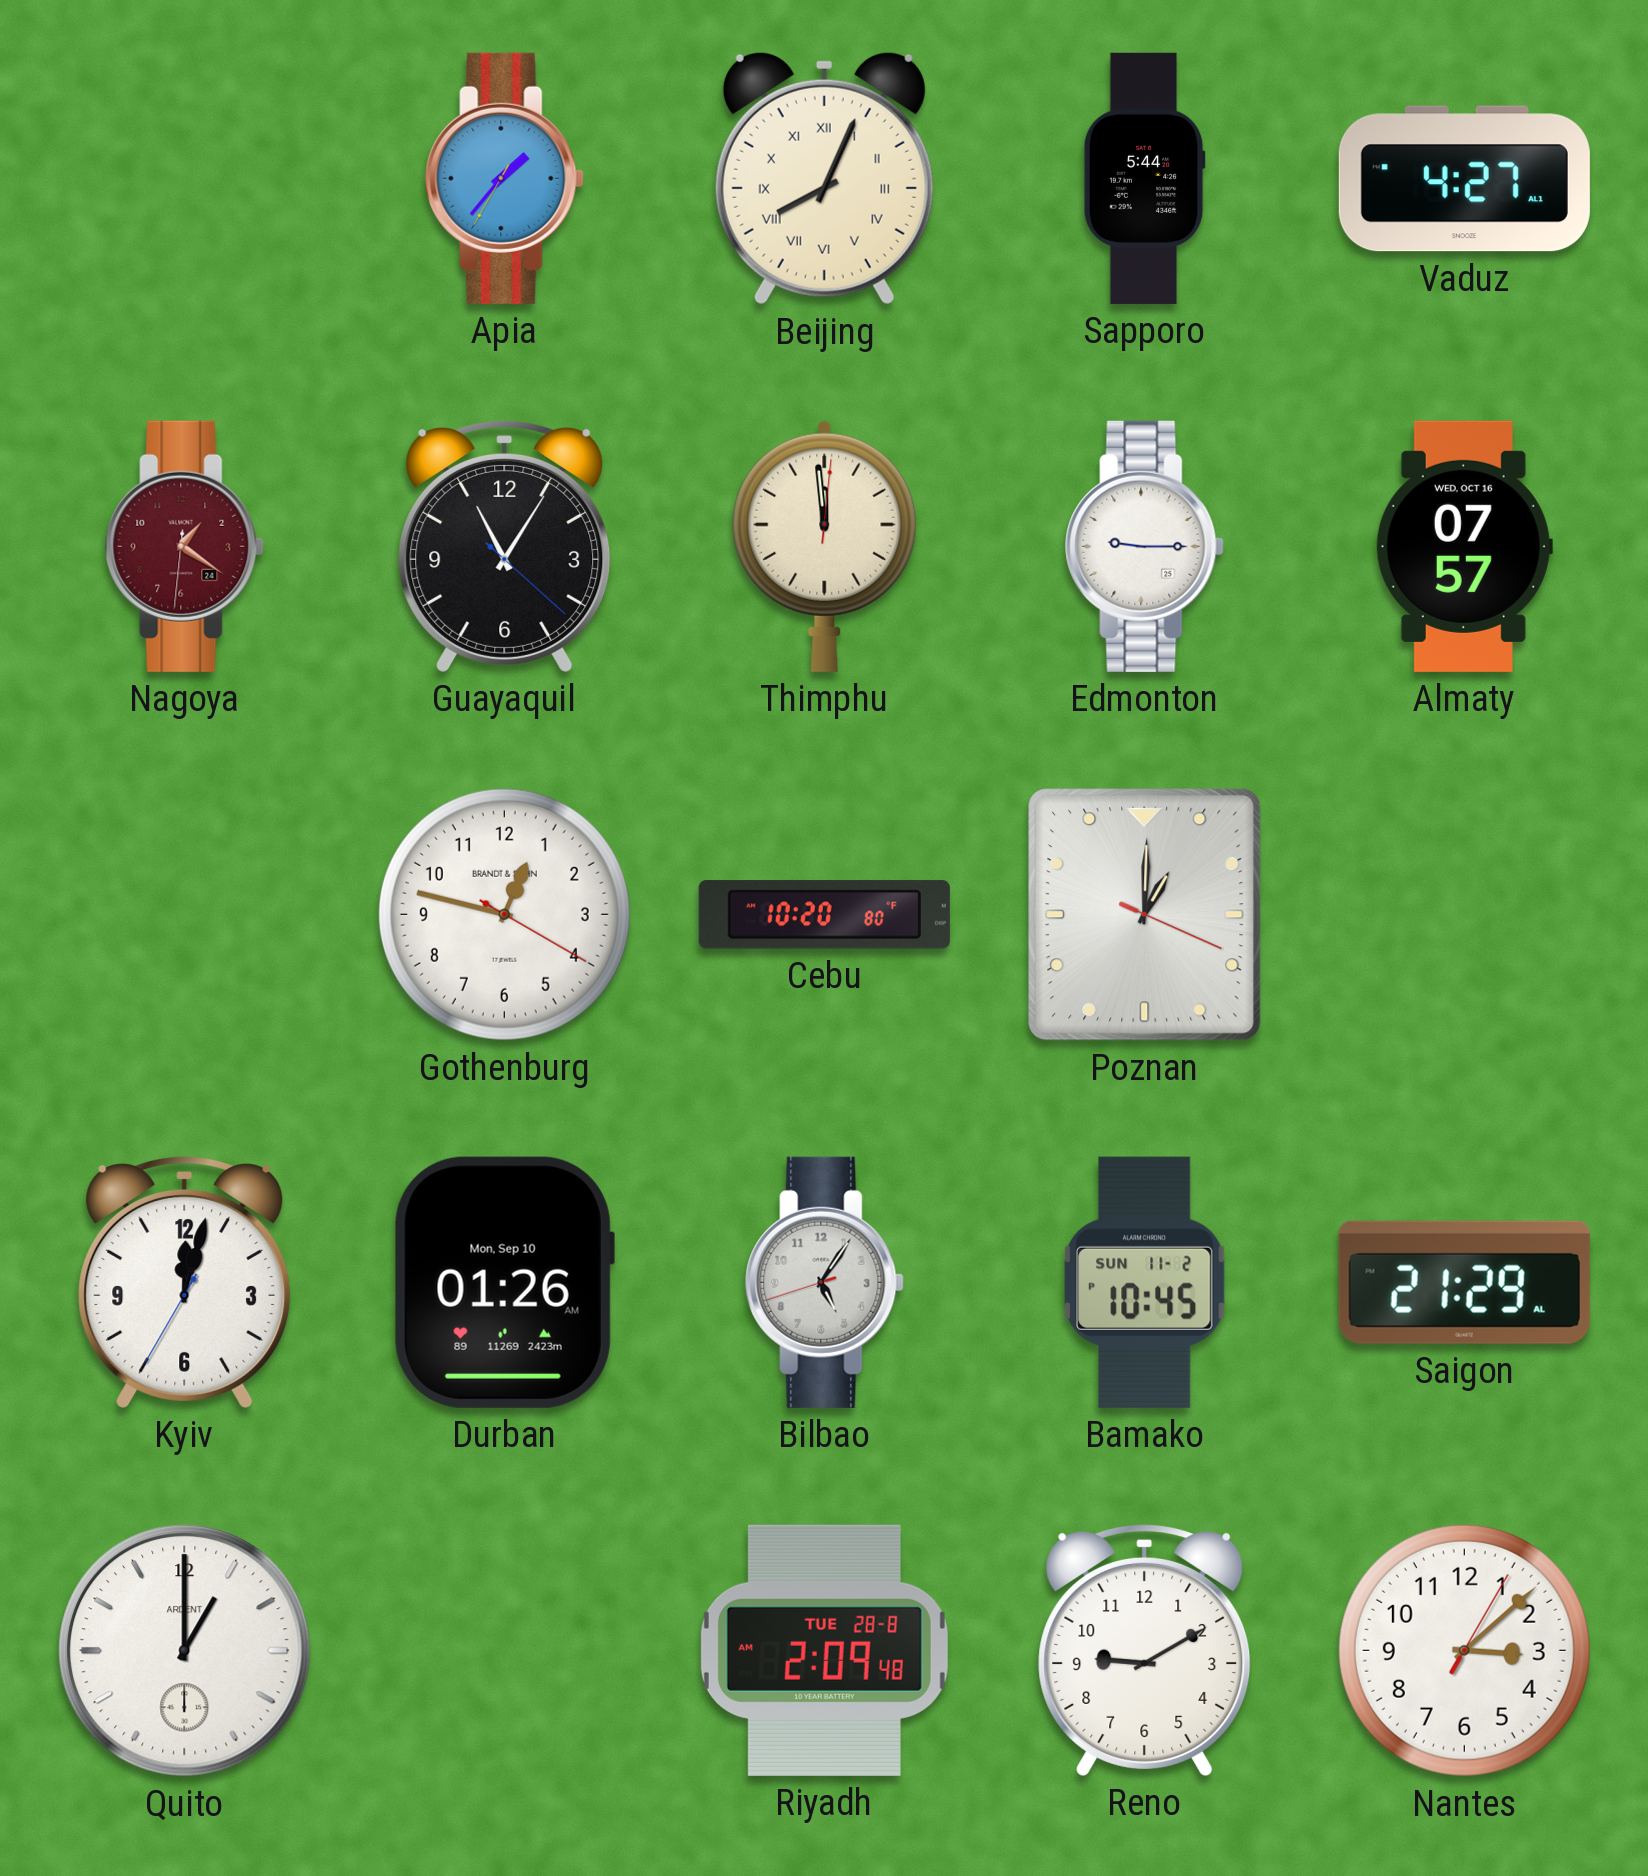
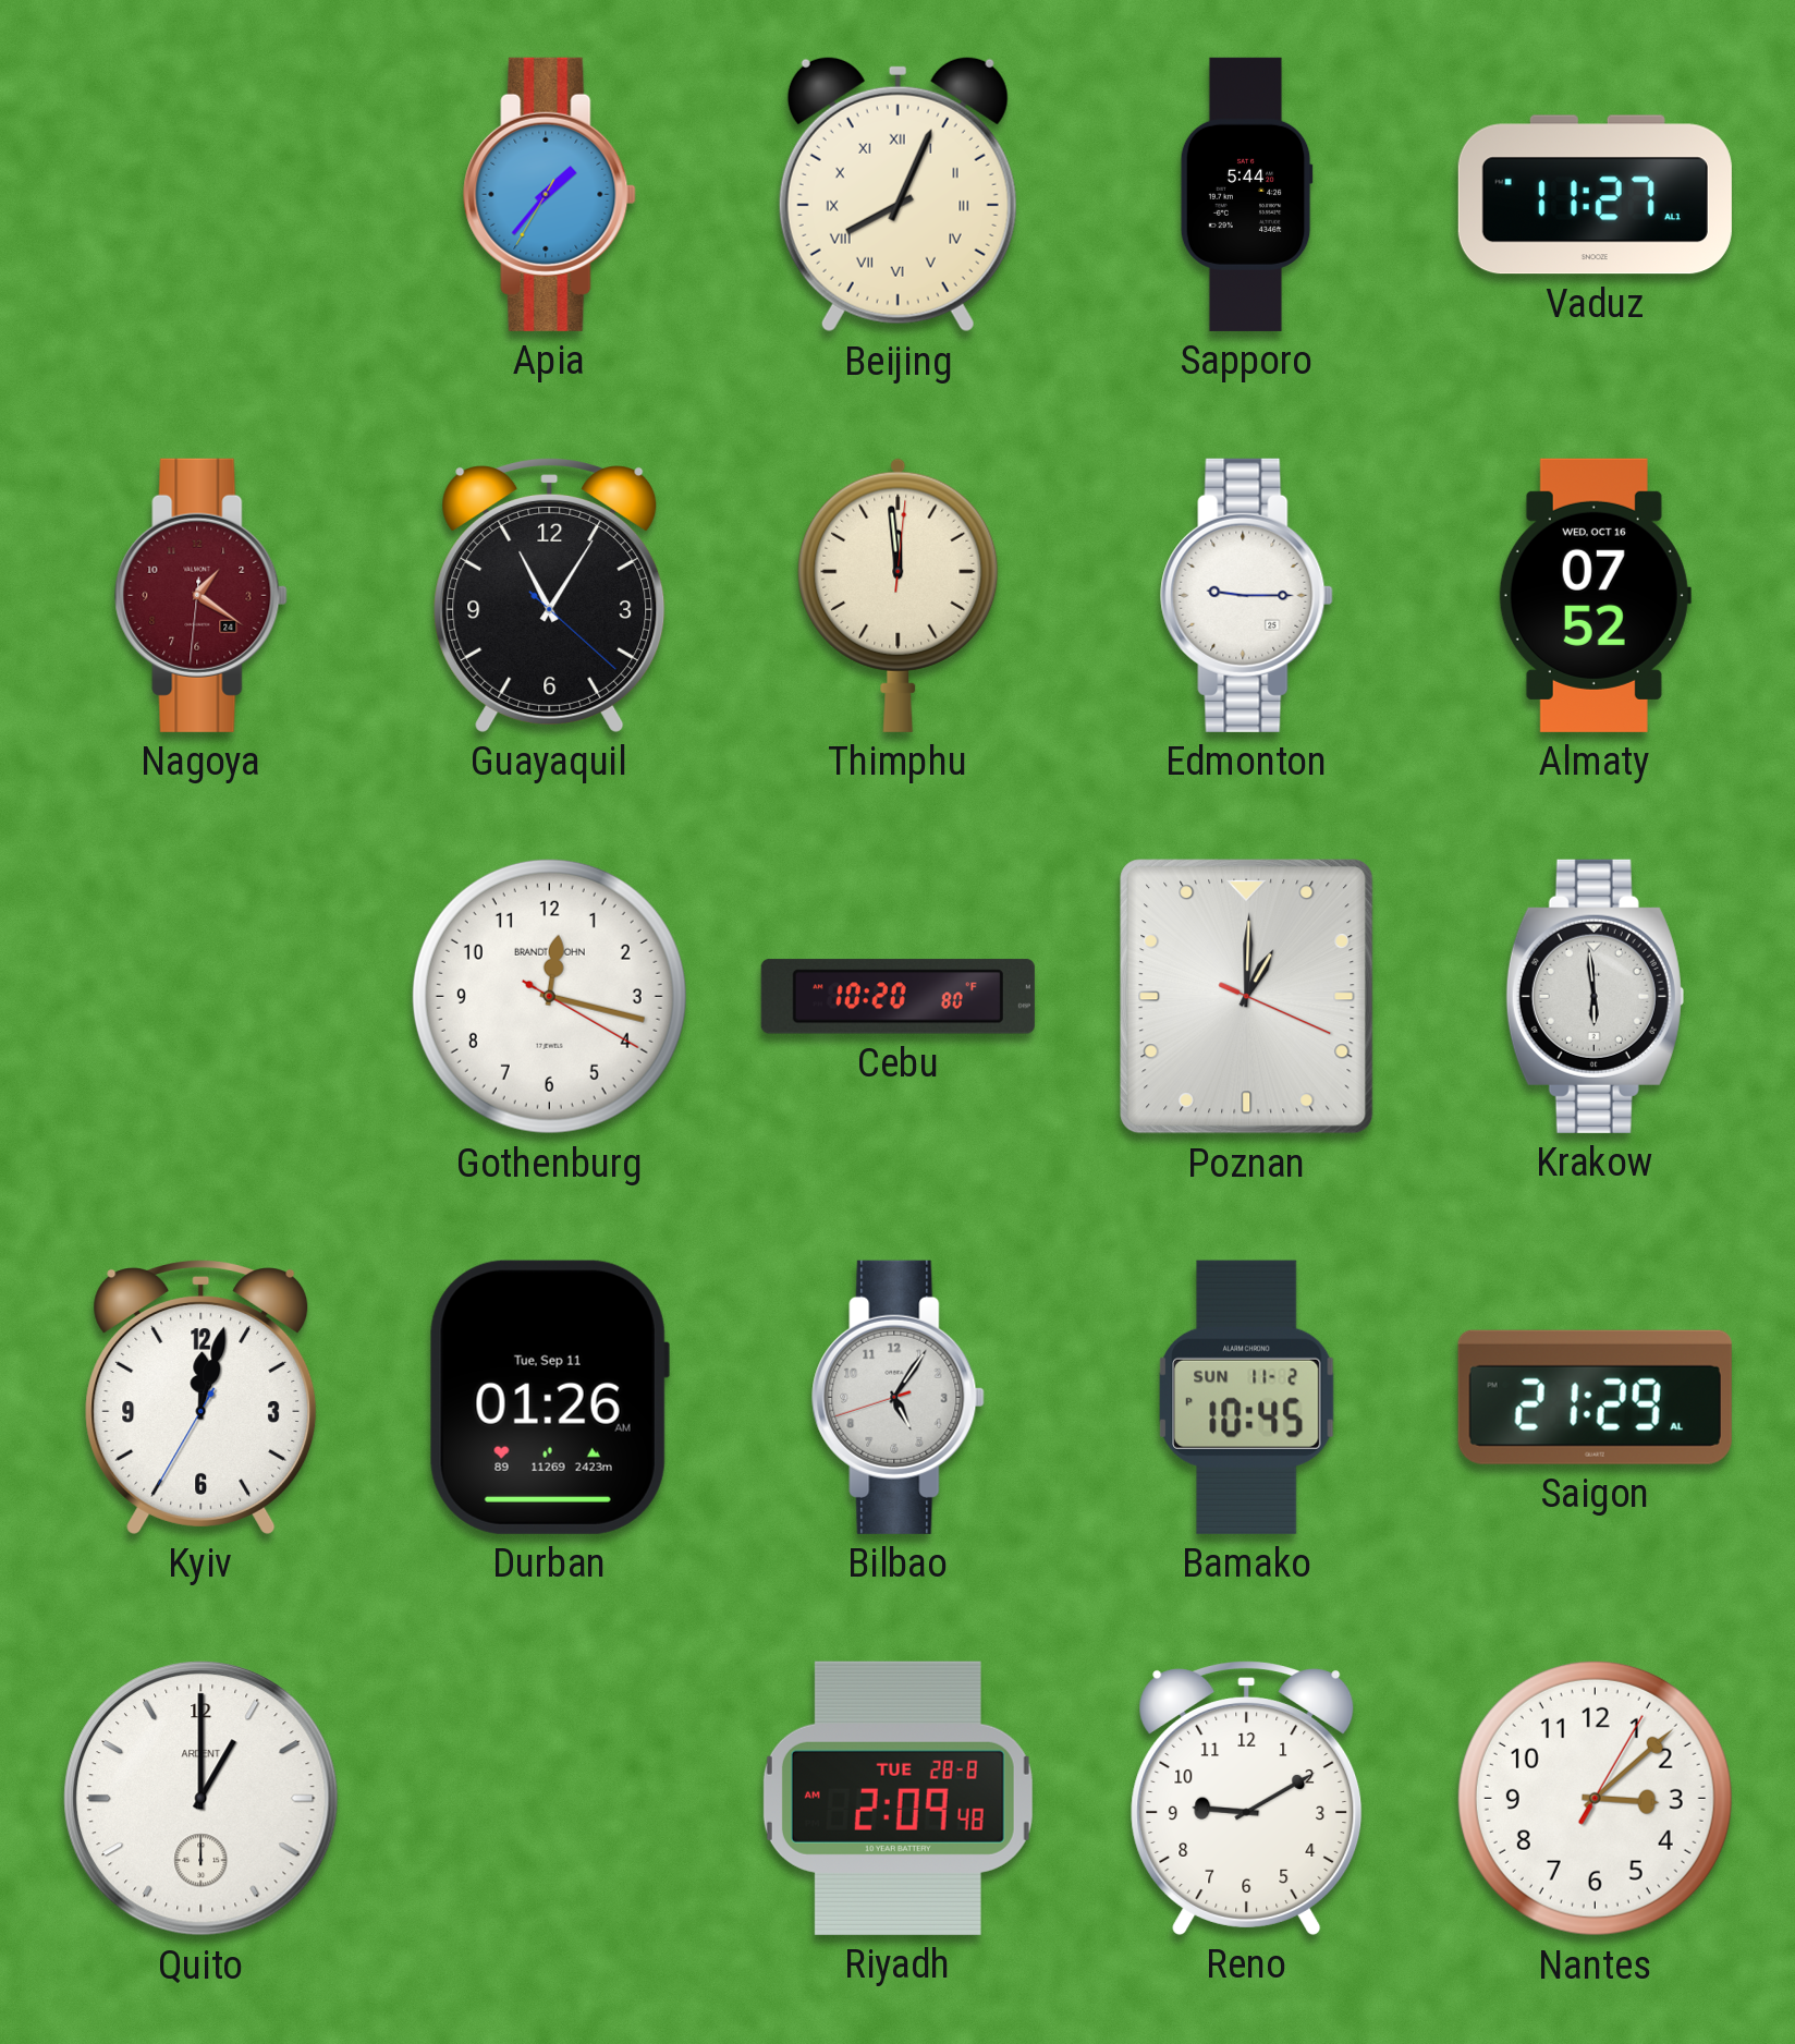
Vaduz: 4:27 -> 11:27 (1595, 195)
Almaty: 07:57 -> 07:52 (1595, 595)
Gothenburg: 12:47 -> 12:17 (549, 996)
Krakow: none -> 5:59 (1595, 996)
Durban date: Mon, Sep 10 -> Tue, Sep 11 (549, 1397)
